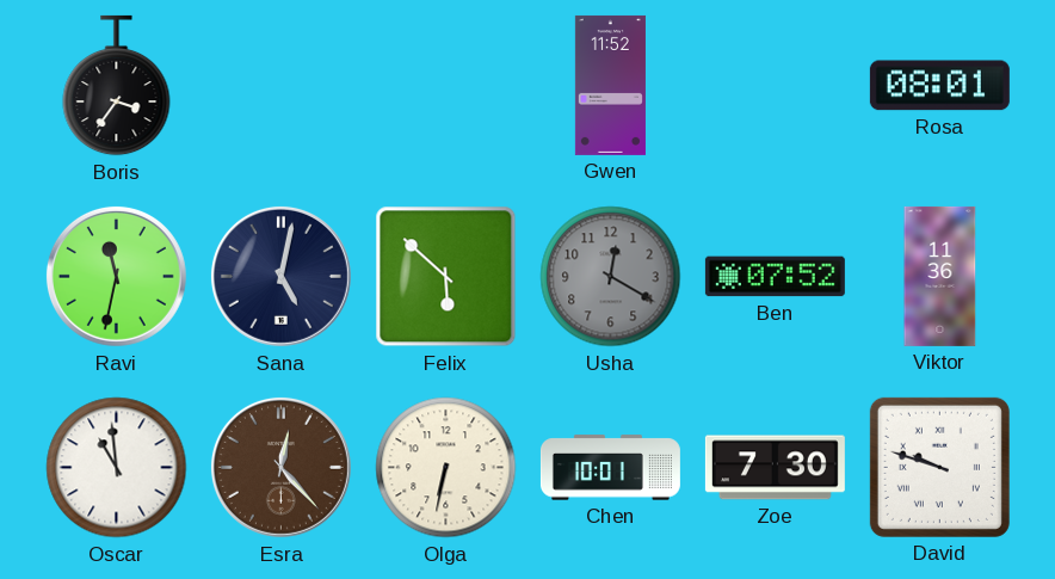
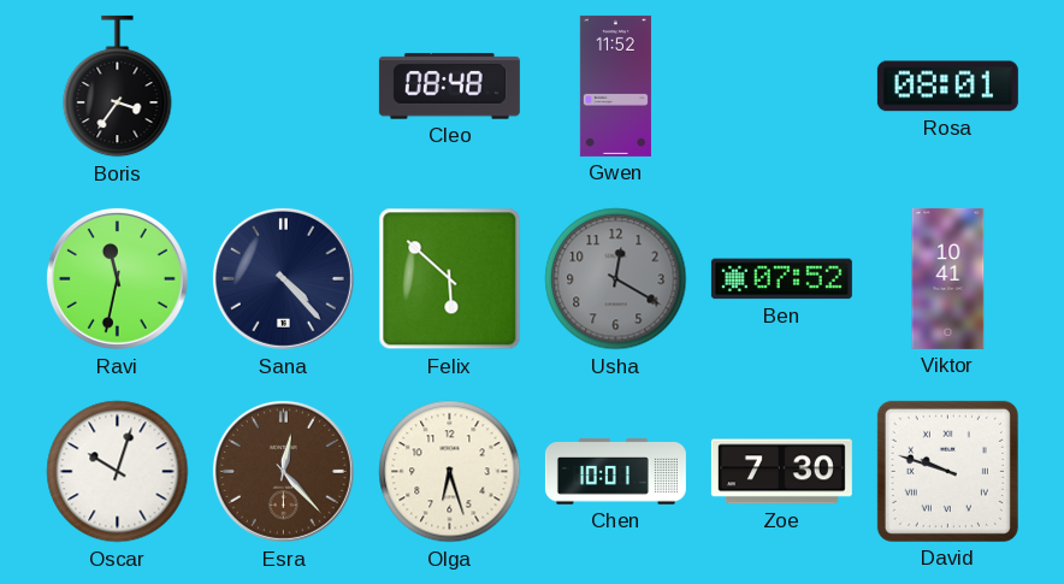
Cleo: none -> 08:48 (449, 87)
Sana: 5:02 -> 4:23 (283, 278)
Viktor: 11:36 -> 10:41 (948, 278)
Oscar: 10:59 -> 10:03 (118, 472)
Olga: 6:32 -> 6:27 (450, 472)
